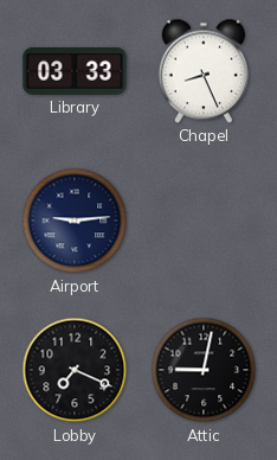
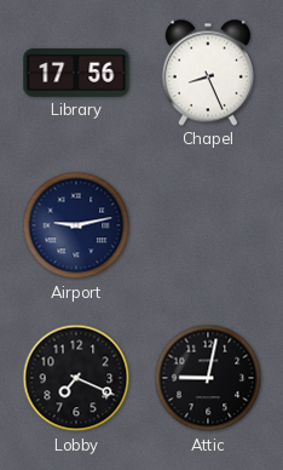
Library: 03:33 -> 17:56 (76, 74)
Airport: 9:14 -> 9:13 (76, 225)
